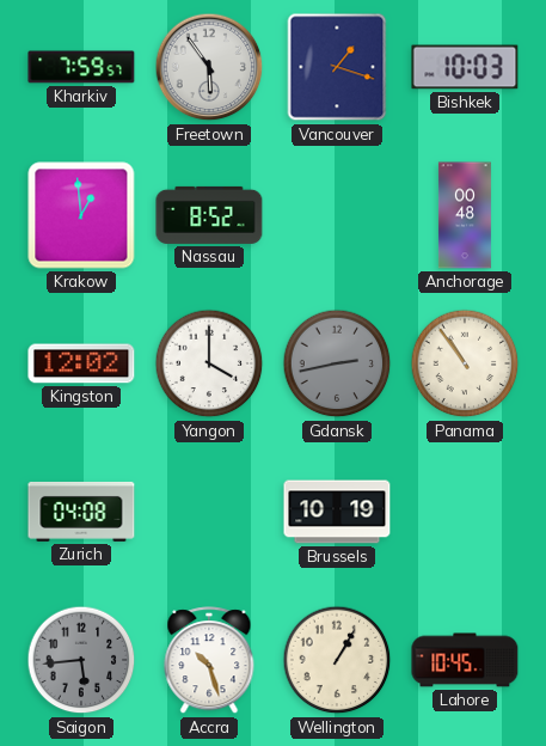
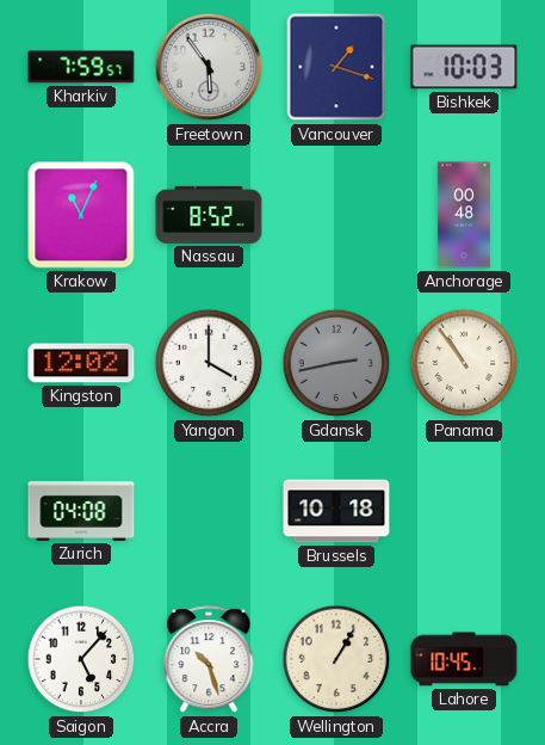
Krakow: 12:59 -> 11:04 (81, 215)
Brussels: 10:19 -> 10:18 (336, 511)
Saigon: 5:44 -> 5:07 (81, 659)
Saigon dial: grey -> white (81, 659)
